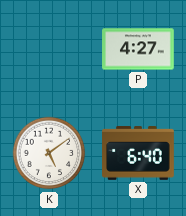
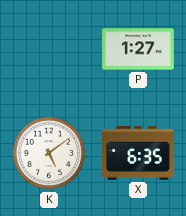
P: 4:27 -> 1:27 (138, 49)
X: 6:40 -> 6:35 (138, 153)
